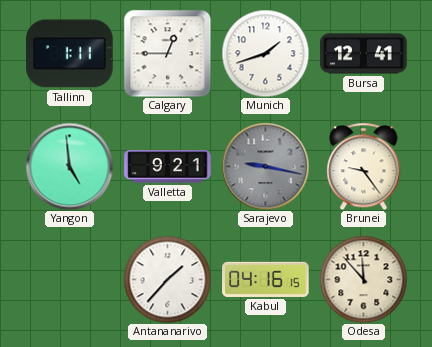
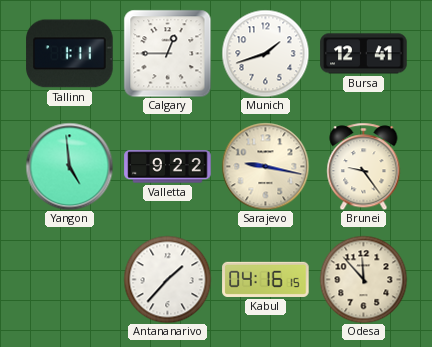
Valletta: 9:21 -> 9:22 (168, 167)
Sarajevo dial: grey -> cream (265, 166)
